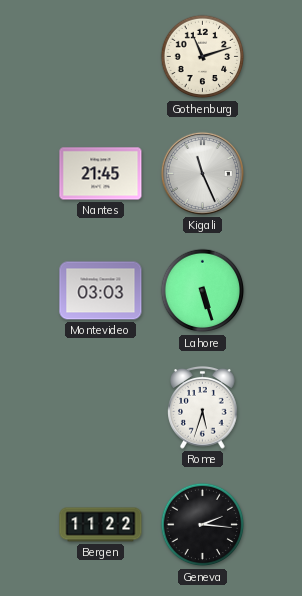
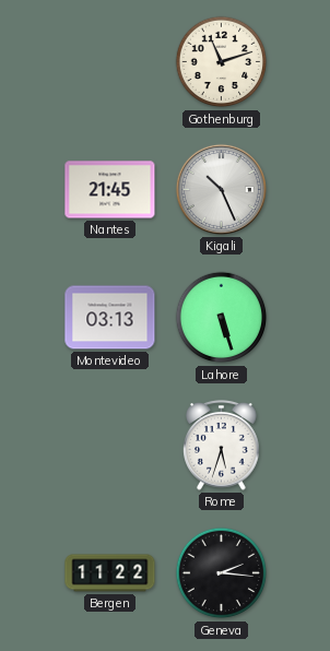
Kigali: 11:26 -> 10:26 (221, 189)
Montevideo: 03:03 -> 03:13 (110, 318)
